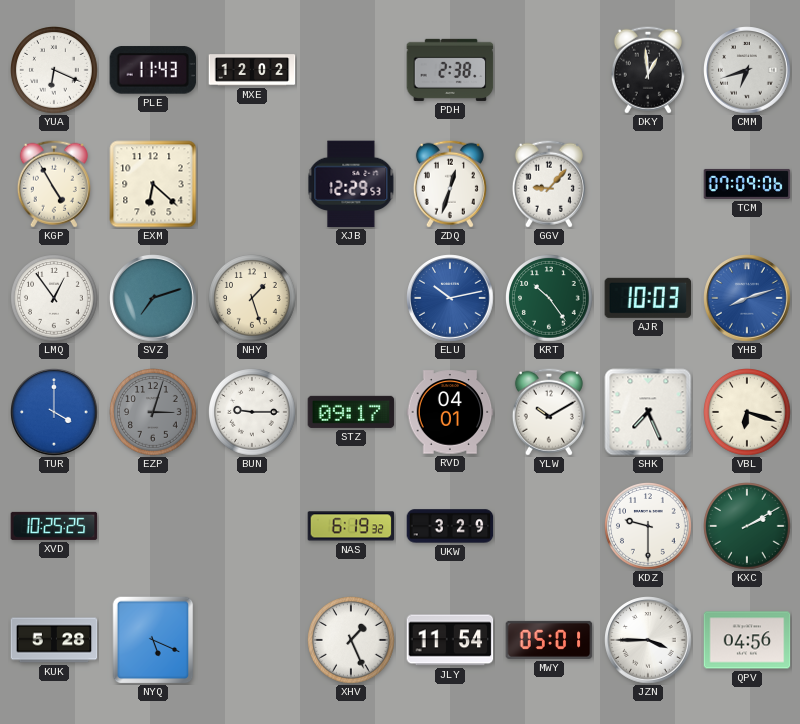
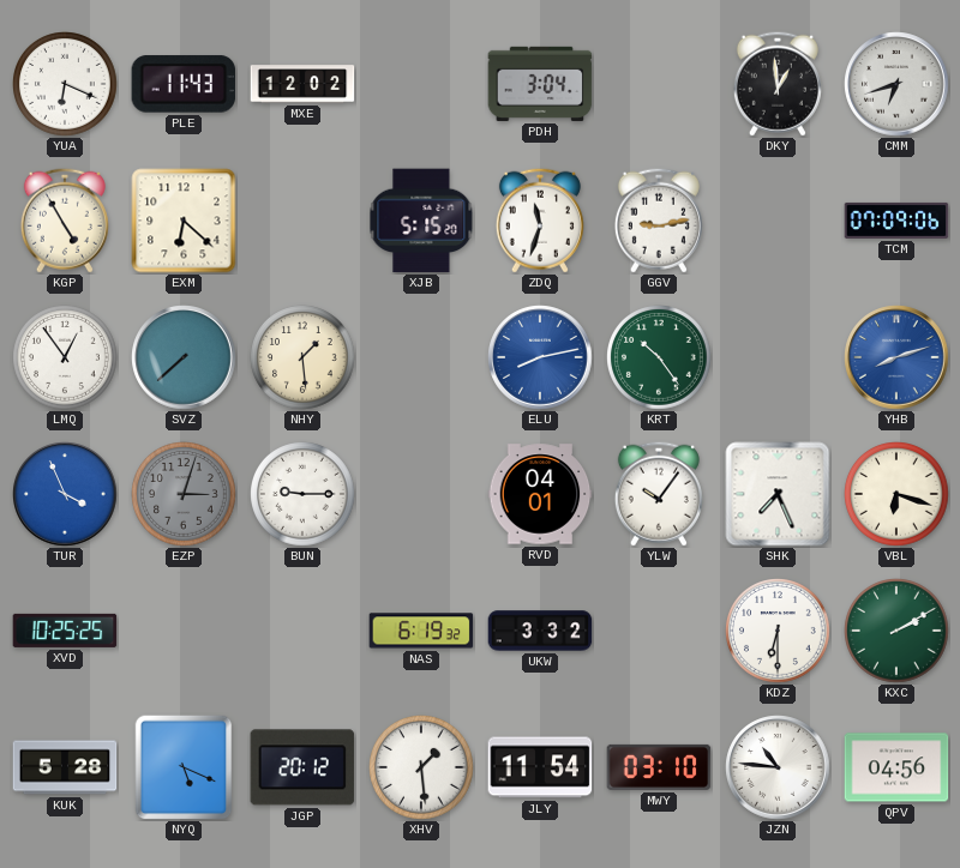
PDH: 2:38 -> 3:04 (540, 84)
XJB: 12:29 -> 5:15 (421, 221)
ZDQ: 12:33 -> 11:33 (540, 221)
GGV: 9:07 -> 9:13 (659, 221)
SVZ: 7:12 -> 7:38 (184, 357)
NHY: 1:27 -> 1:29 (304, 358)
ELU: 10:13 -> 8:13 (540, 357)
AJR: 10:03 -> none (648, 298)
TUR: 4:00 -> 3:56 (65, 494)
STZ: 09:17 -> none (351, 412)
YLW: 10:10 -> 10:06 (659, 494)
UKW: 3:29 -> 3:32 (540, 631)
KDZ: 9:30 -> 6:30 (779, 632)
JGP: none -> 20:12 (302, 767)
XHV: 1:26 -> 1:29 (422, 768)
MWY: 05:01 -> 03:10 (659, 767)
JZN: 3:45 -> 10:46 (778, 767)
